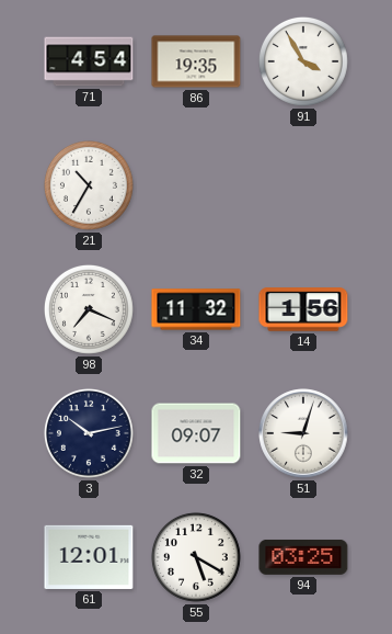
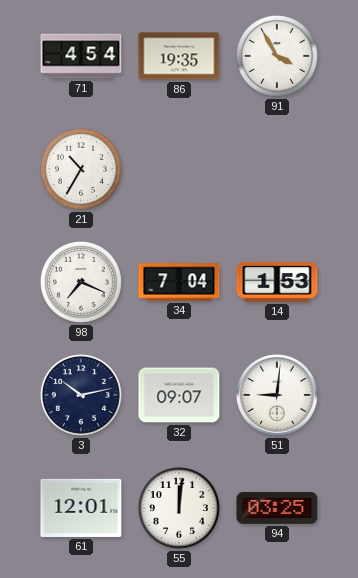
34: 11:32 -> 7:04 (179, 282)
14: 1:56 -> 1:53 (277, 282)
51: 9:03 -> 9:01 (277, 395)
55: 5:20 -> 12:01 (179, 508)
